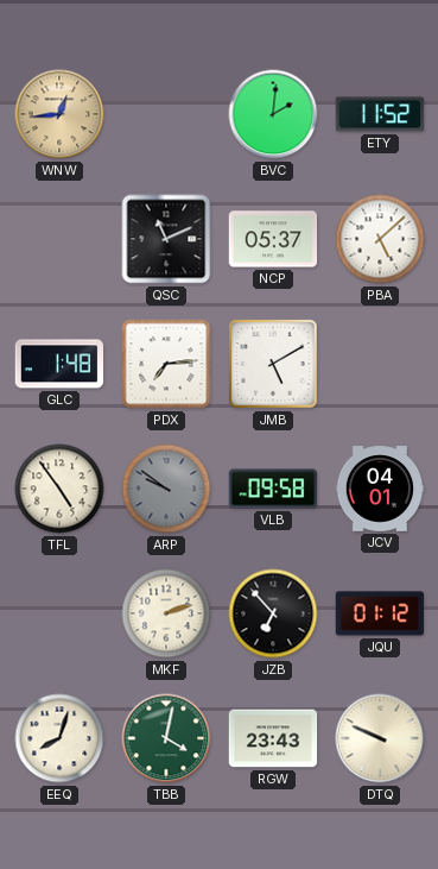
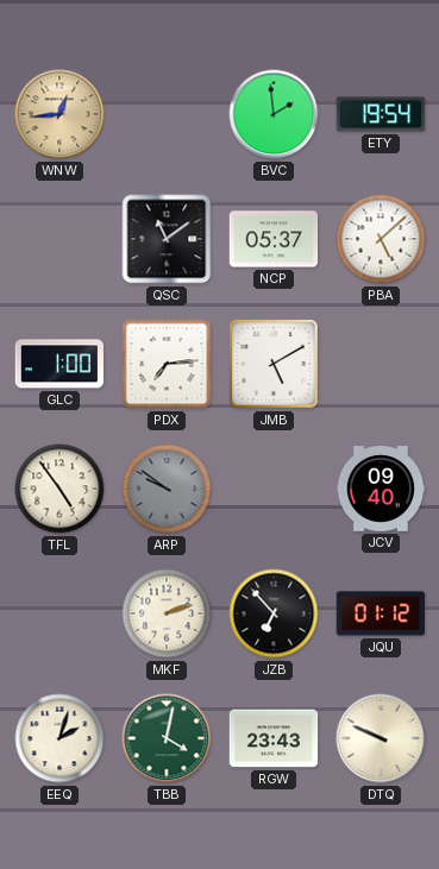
BVC: 2:01 -> 1:59 (274, 114)
ETY: 11:52 -> 19:54 (381, 114)
QSC: 11:11 -> 11:09 (167, 239)
GLC: 1:48 -> 1:00 (59, 364)
VLB: 09:58 -> none (273, 489)
JCV: 04:01 -> 09:40 (381, 489)
EEQ: 8:03 -> 2:03 (59, 738)
